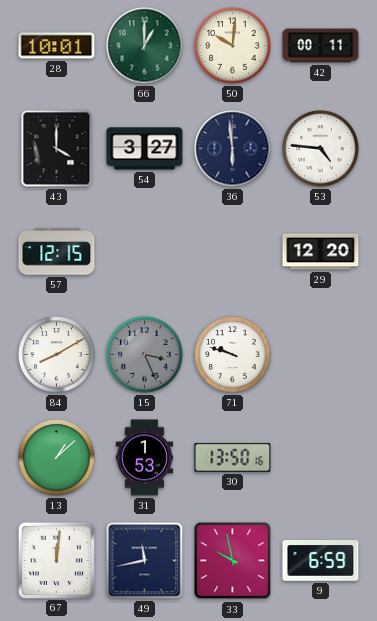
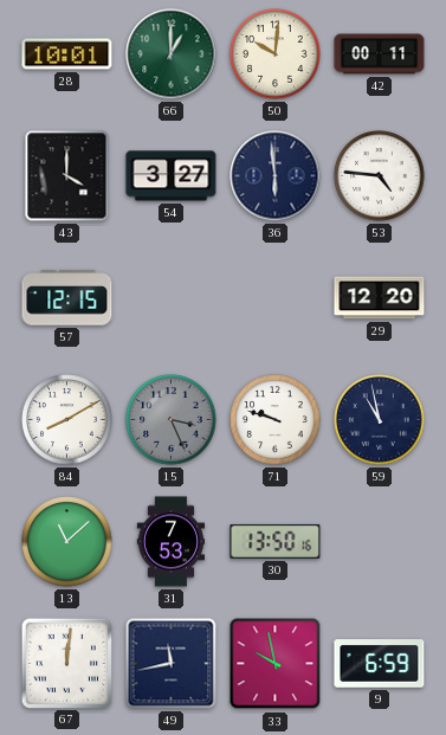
59: none -> 10:58 (380, 420)
13: 1:08 -> 11:08 (67, 542)
31: 1:53 -> 7:53 (172, 542)
